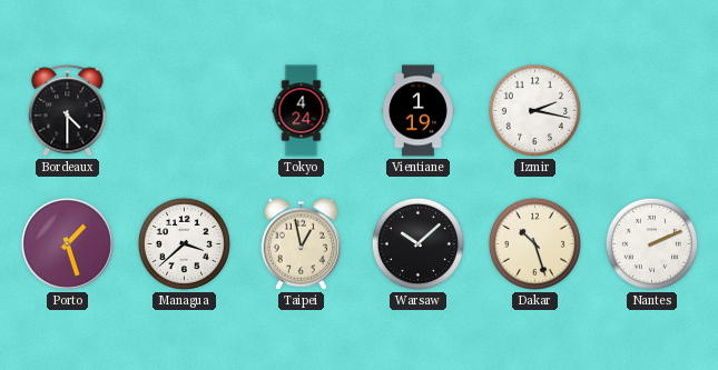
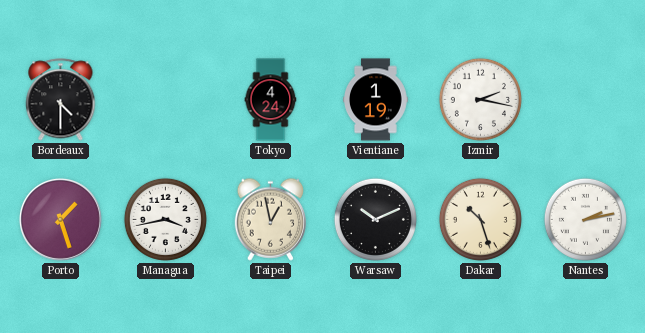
Managua: 3:38 -> 3:43 (165, 219)
Warsaw: 10:08 -> 10:11 (375, 219)
Nantes: 2:11 -> 2:13 (585, 219)
